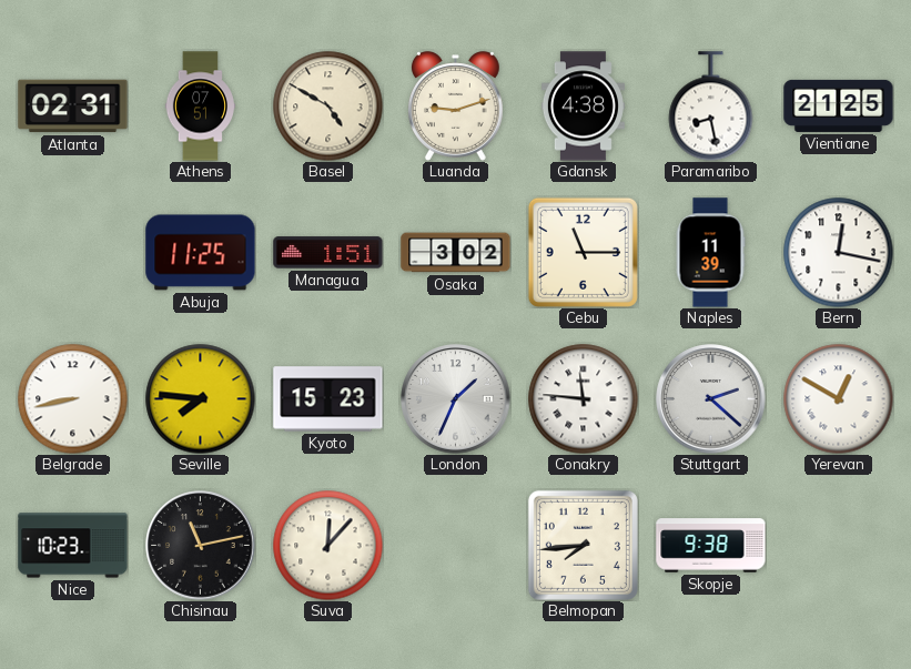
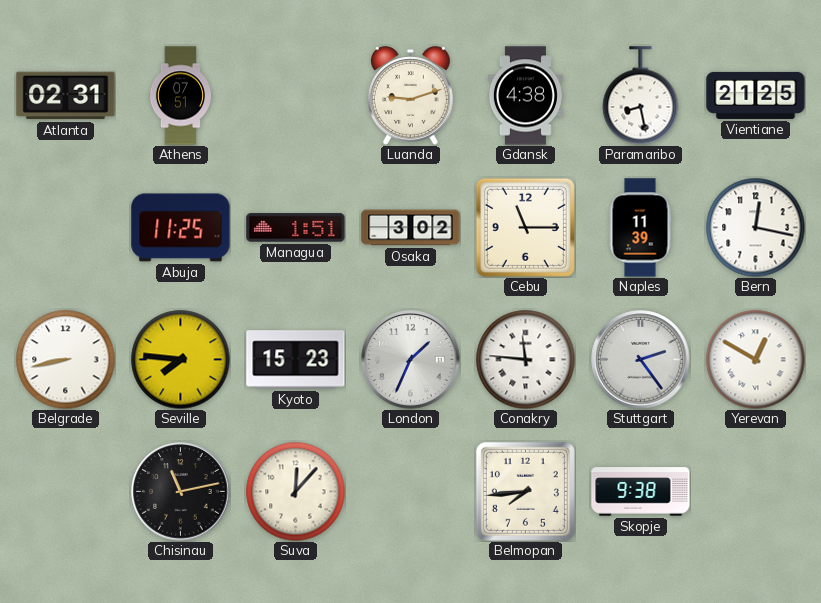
Basel: 4:50 -> none (328, 107)
Stuttgart: 2:22 -> 2:24 (641, 360)
Nice: 10:23 -> none (73, 546)
